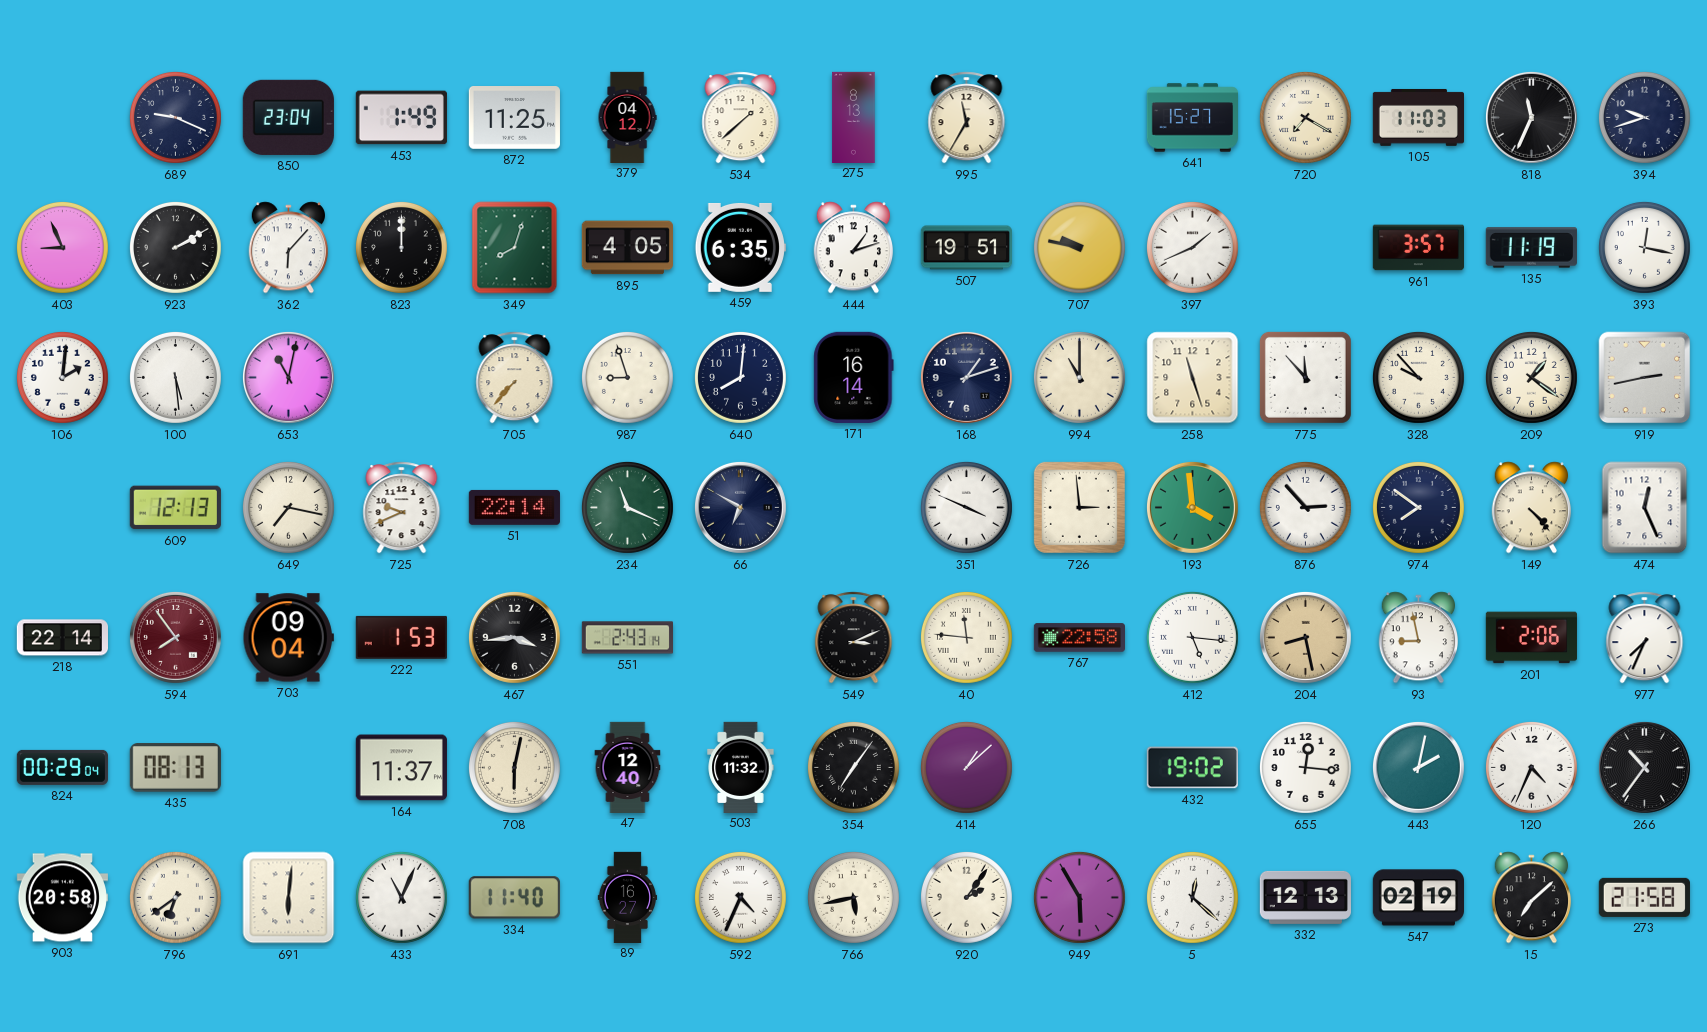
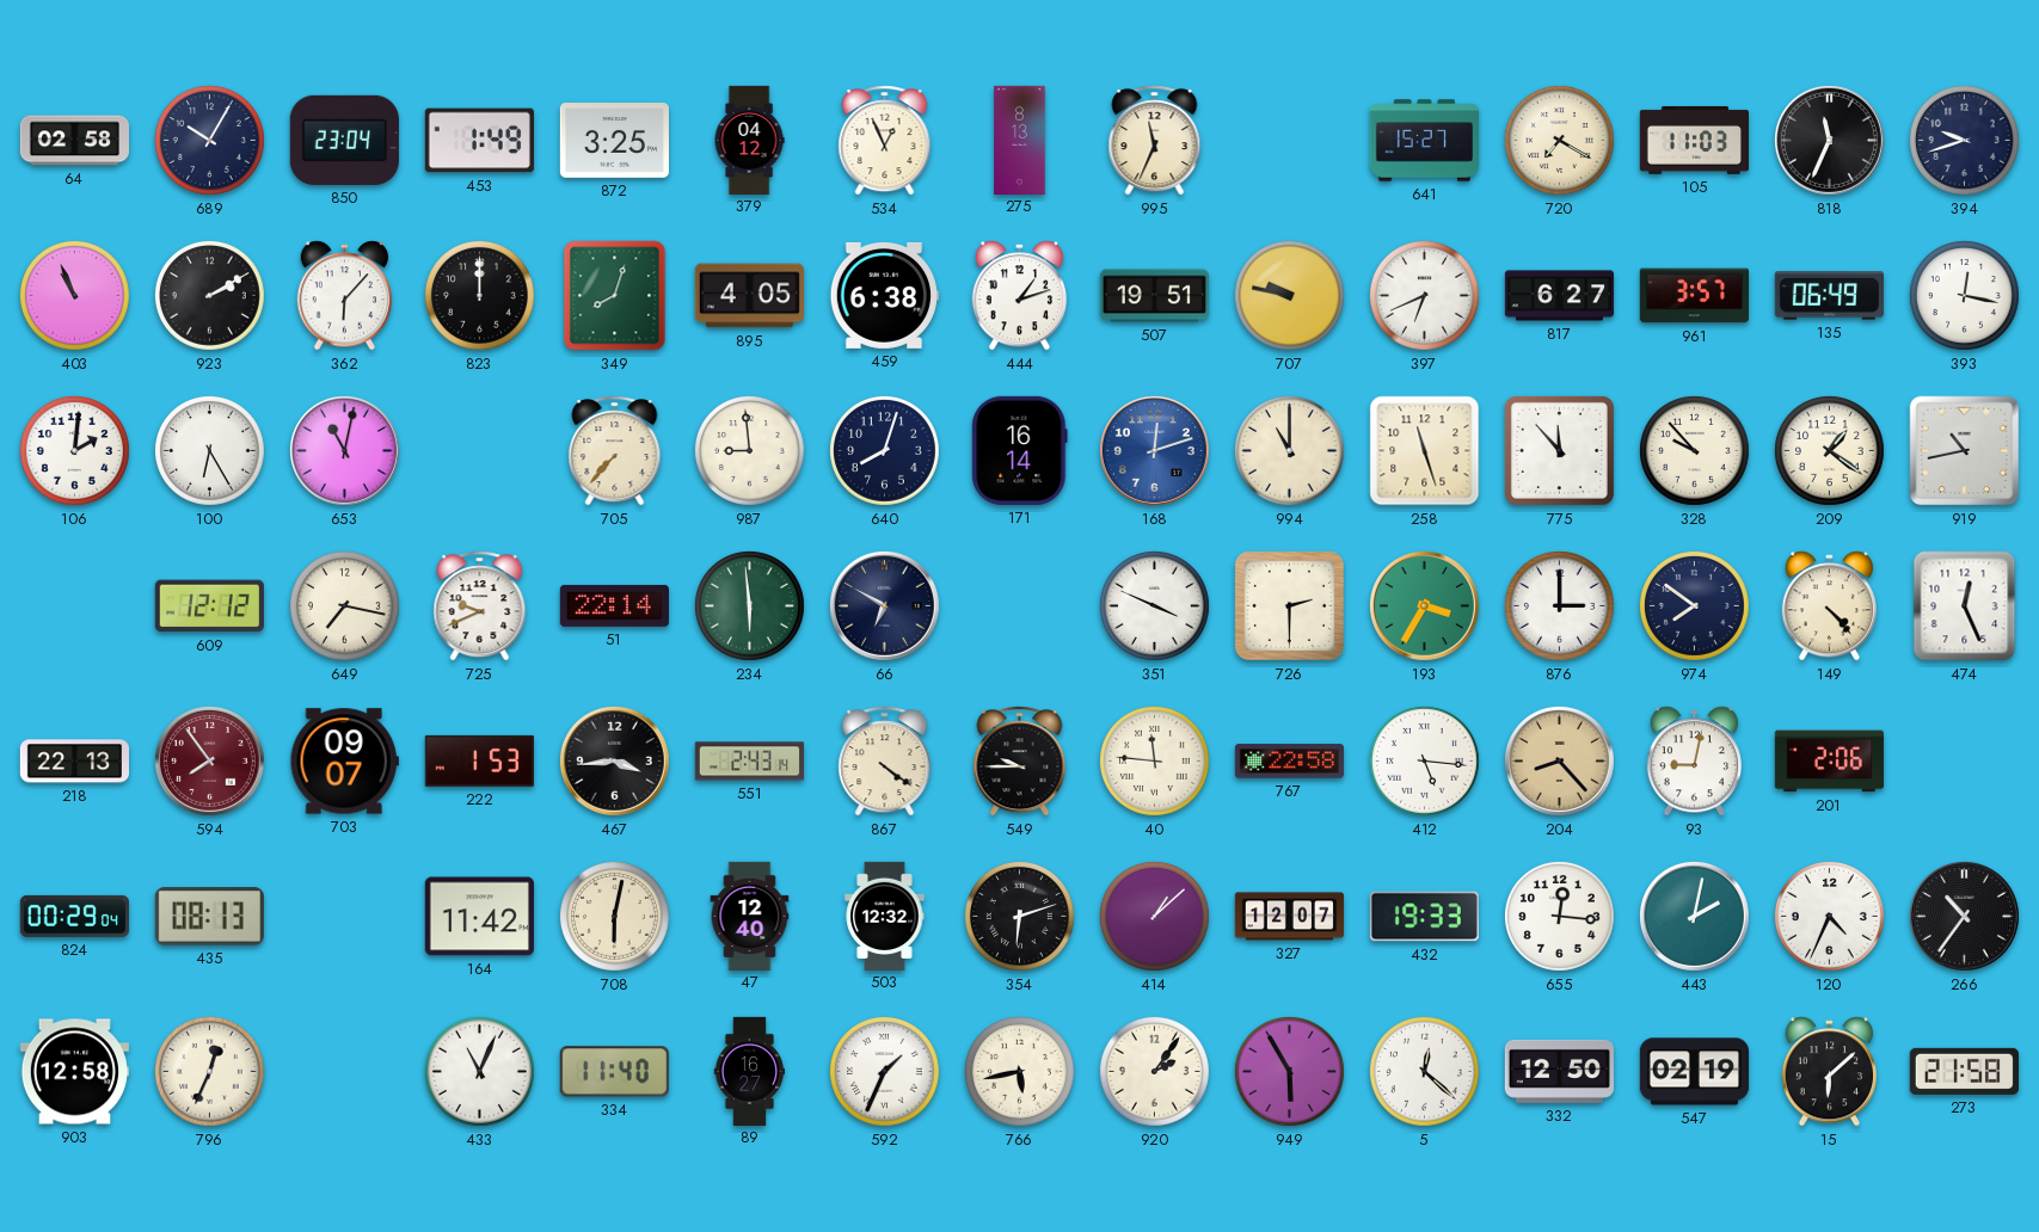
64: none -> 02:58 (74, 141)
689: 9:19 -> 10:05 (210, 141)
872: 11:25 -> 3:25 (614, 141)
534: 1:38 -> 12:56 (885, 141)
995: 11:35 -> 11:34 (1155, 141)
403: 8:56 -> 10:56 (75, 296)
459: 6:35 -> 6:38 (884, 295)
397: 1:41 -> 6:41 (1425, 296)
817: none -> 6:27 (1559, 296)
135: 11:19 -> 06:49 (1829, 296)
100: 5:29 -> 6:25 (210, 451)
987: 8:57 -> 8:59 (750, 451)
640: 8:01 -> 8:03 (885, 451)
168: 1:12 -> 12:12 (1154, 450)
168 dial: navy -> blue (1154, 450)
919: 2:43 -> 10:43 (1965, 451)
609: 12:13 -> 12:12 (209, 606)
234: 11:19 -> 5:59 (750, 606)
726: 2:59 -> 2:30 (1289, 605)
193: 3:59 -> 3:35 (1424, 605)
876: 2:53 -> 3:00 (1560, 606)
218: 22:14 -> 22:13 (74, 762)
703: 09:04 -> 09:07 (344, 762)
867: none -> 4:21 (885, 762)
549: 3:11 -> 9:45 (1020, 762)
204: 8:28 -> 8:23 (1559, 760)
93: 8:58 -> 9:02 (1694, 762)
977: 7:34 -> none (1645, 638)
164: 11:37 -> 11:42 (479, 917)
503: 11:32 -> 12:32 (885, 916)
354: 7:06 -> 6:12 (1020, 917)
327: none -> 12:07 (1289, 917)
432: 19:02 -> 19:33 (1424, 917)
903: 20:58 -> 12:58 (74, 1072)
796: 6:39 -> 12:34 (210, 1072)
691: 6:01 -> none (289, 898)
592: 4:34 -> 1:34 (885, 1072)
332: 12:13 -> 12:50 (1559, 1071)
15: 7:08 -> 6:08 (1829, 1072)
